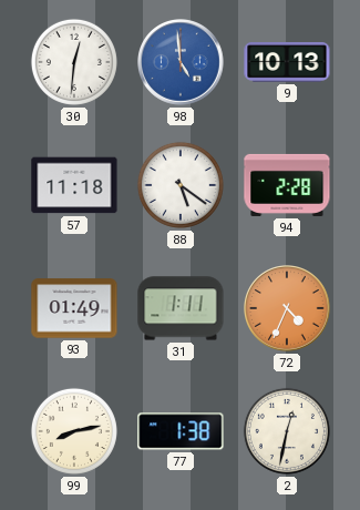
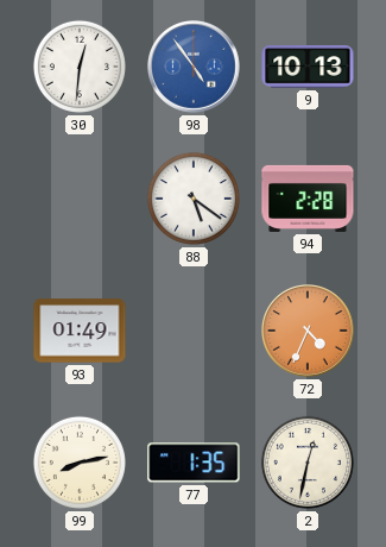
98: 4:59 -> 4:54 (194, 67)
57: 11:18 -> none (74, 185)
31: 1:11 -> none (181, 308)
77: 1:38 -> 1:35 (194, 463)
